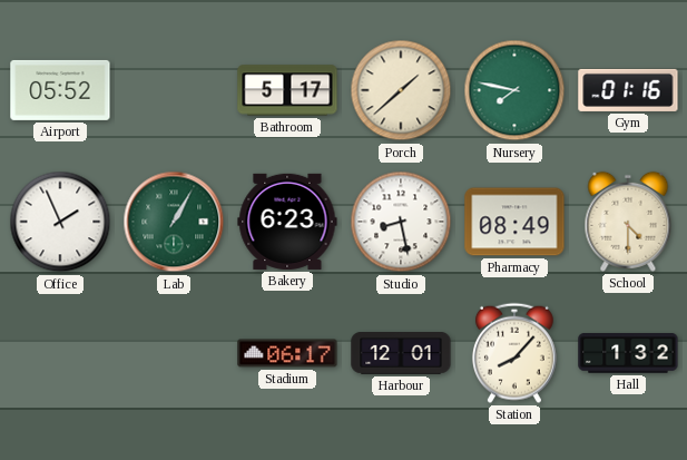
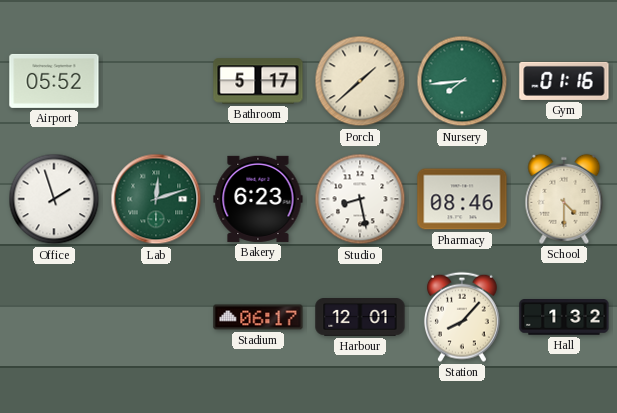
Nursery: 7:47 -> 7:44 (462, 81)
Office: 1:56 -> 1:57 (54, 199)
Lab: 1:05 -> 12:12 (156, 199)
Pharmacy: 08:49 -> 08:46 (462, 199)
